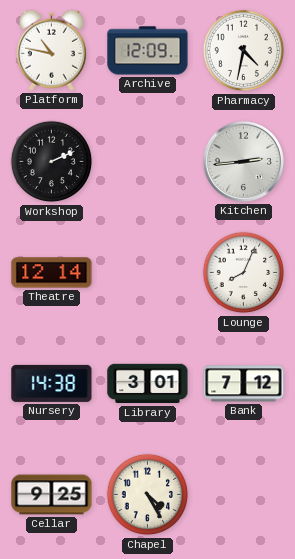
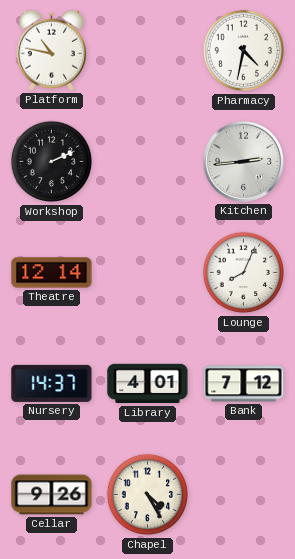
Archive: 12:09 -> none (148, 51)
Nursery: 14:38 -> 14:37 (52, 383)
Library: 3:01 -> 4:01 (148, 384)
Cellar: 9:25 -> 9:26 (52, 495)
